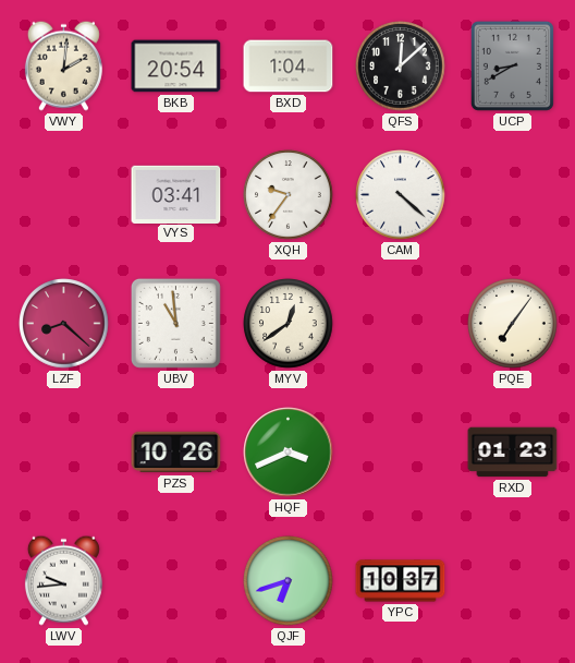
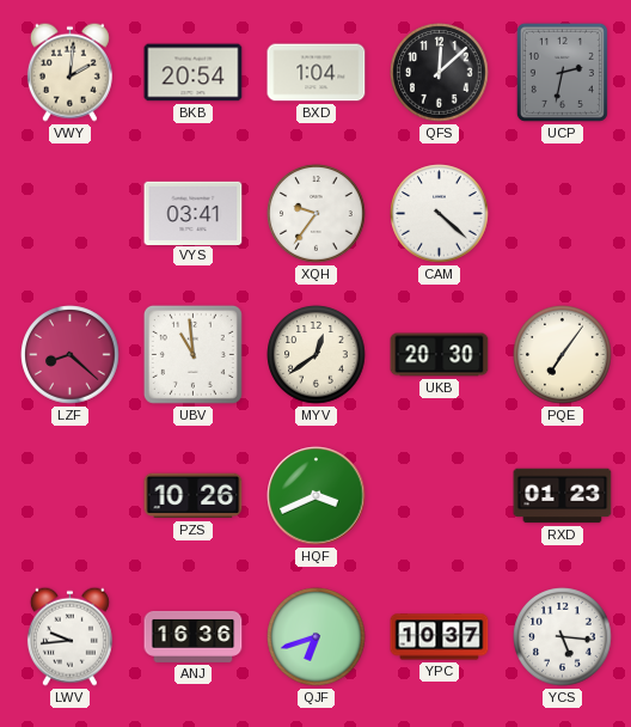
UCP: 8:40 -> 2:32 (562, 72)
UKB: none -> 20:30 (440, 355)
ANJ: none -> 16:36 (194, 636)
YCS: none -> 5:16 (563, 637)
